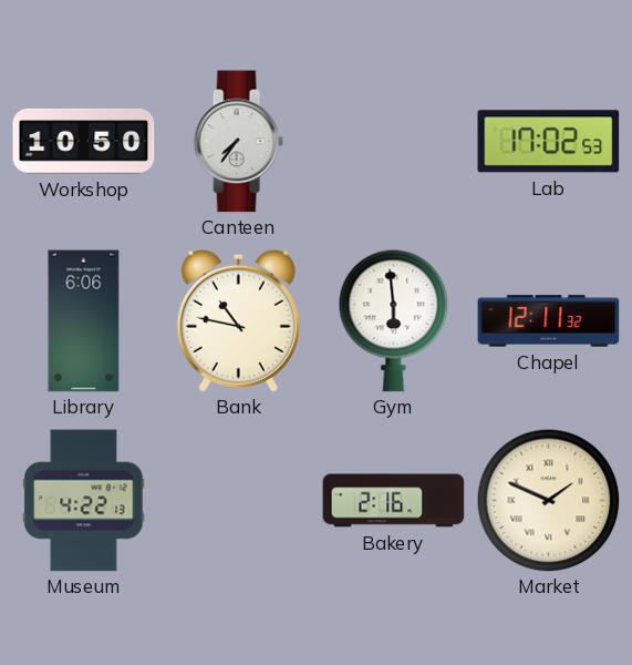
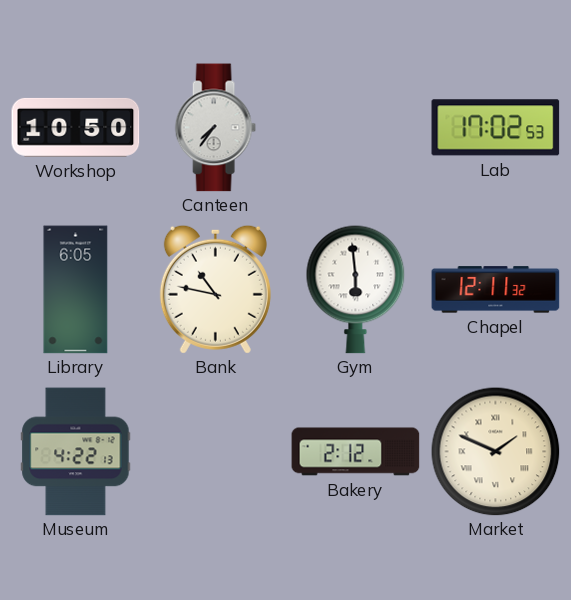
Library: 6:06 -> 6:05 (76, 290)
Bakery: 2:16 -> 2:12 (356, 452)
